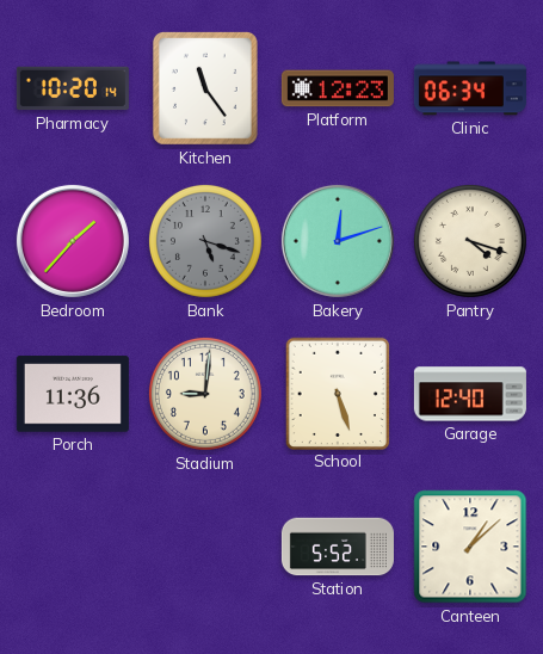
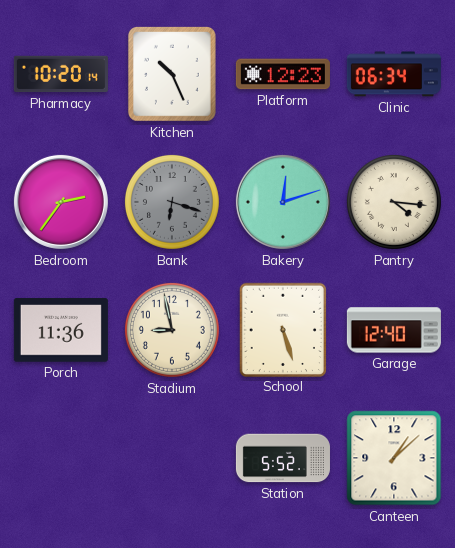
Kitchen: 11:24 -> 10:26 (172, 75)
Bedroom: 1:37 -> 2:36 (61, 202)
Bank: 5:18 -> 6:18 (172, 202)
Pantry: 4:18 -> 4:16 (394, 202)
Stadium: 9:01 -> 8:58 (172, 330)
